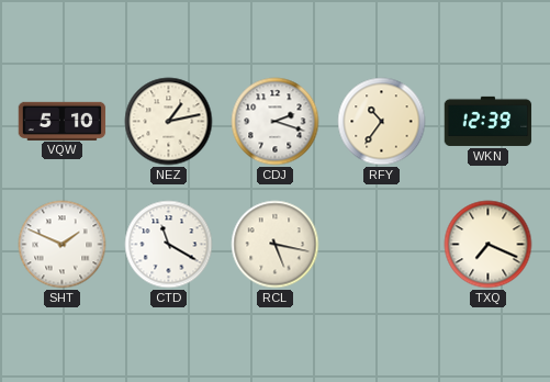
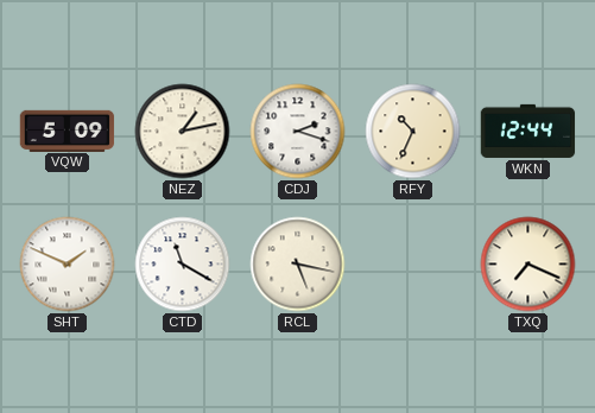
VQW: 5:10 -> 5:09 (68, 131)
RFY: 10:36 -> 10:34 (413, 132)
WKN: 12:39 -> 12:44 (528, 131)
